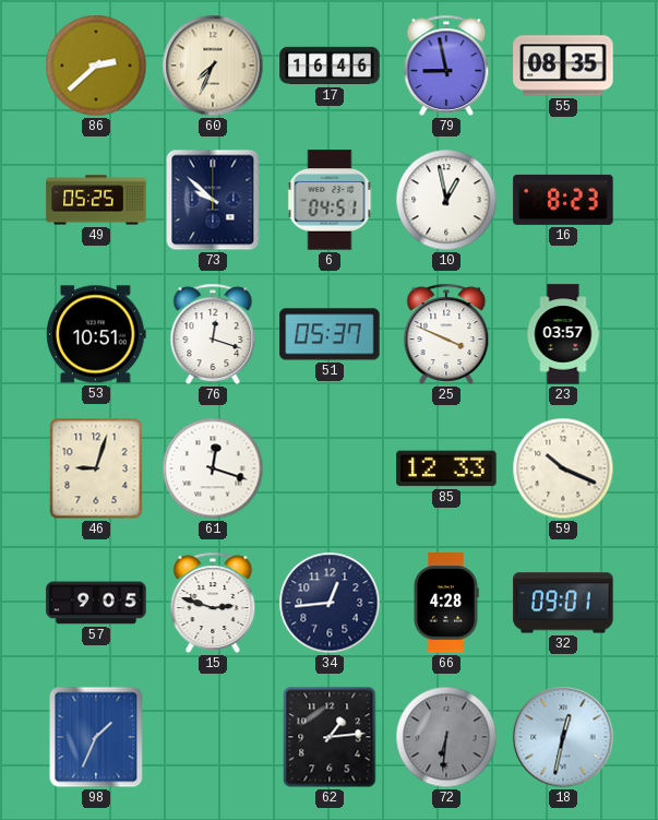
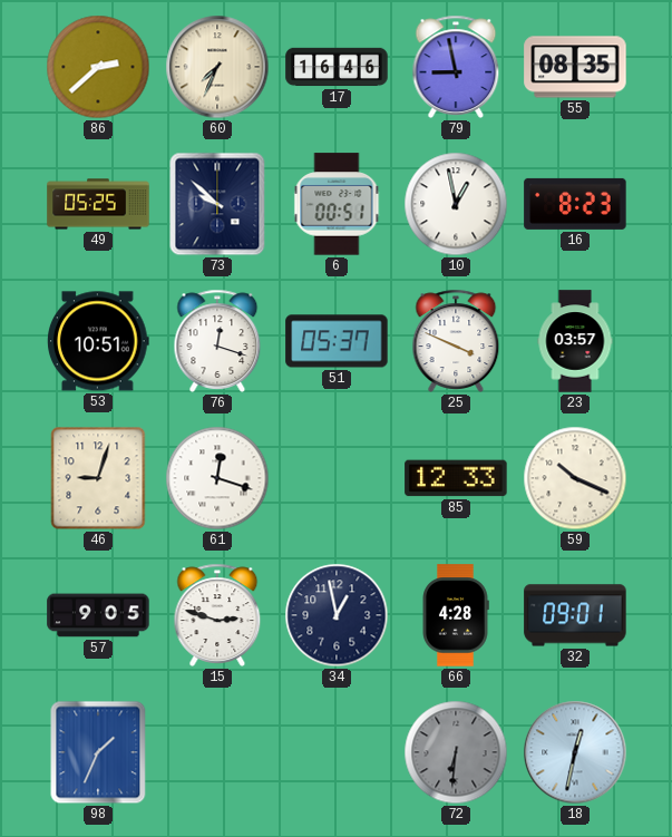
6: 04:51 -> 00:51 (337, 204)
34: 12:44 -> 12:58 (337, 615)
62: 1:14 -> none (330, 737)
